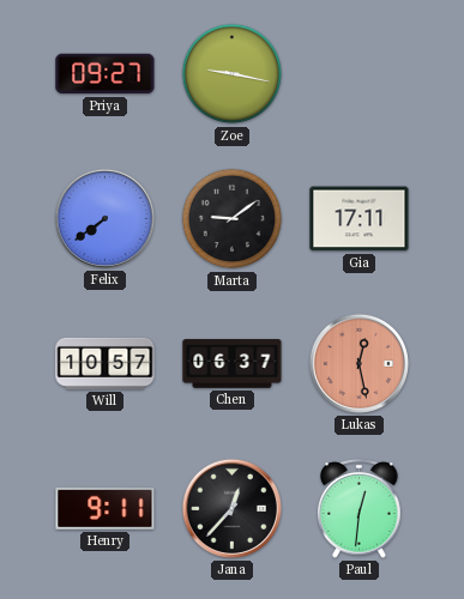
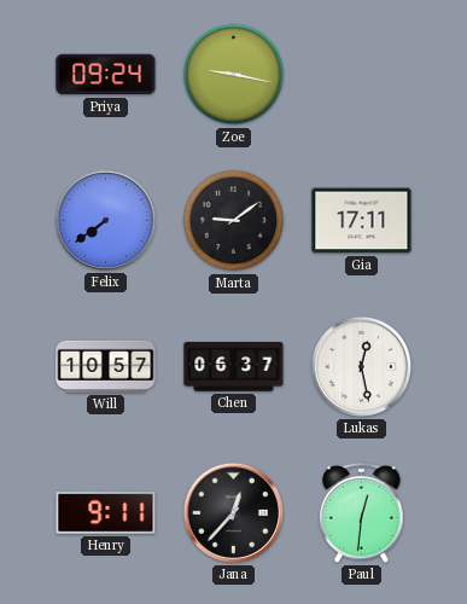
Priya: 09:27 -> 09:24 (106, 75)
Lukas dial: salmon -> white (361, 366)
